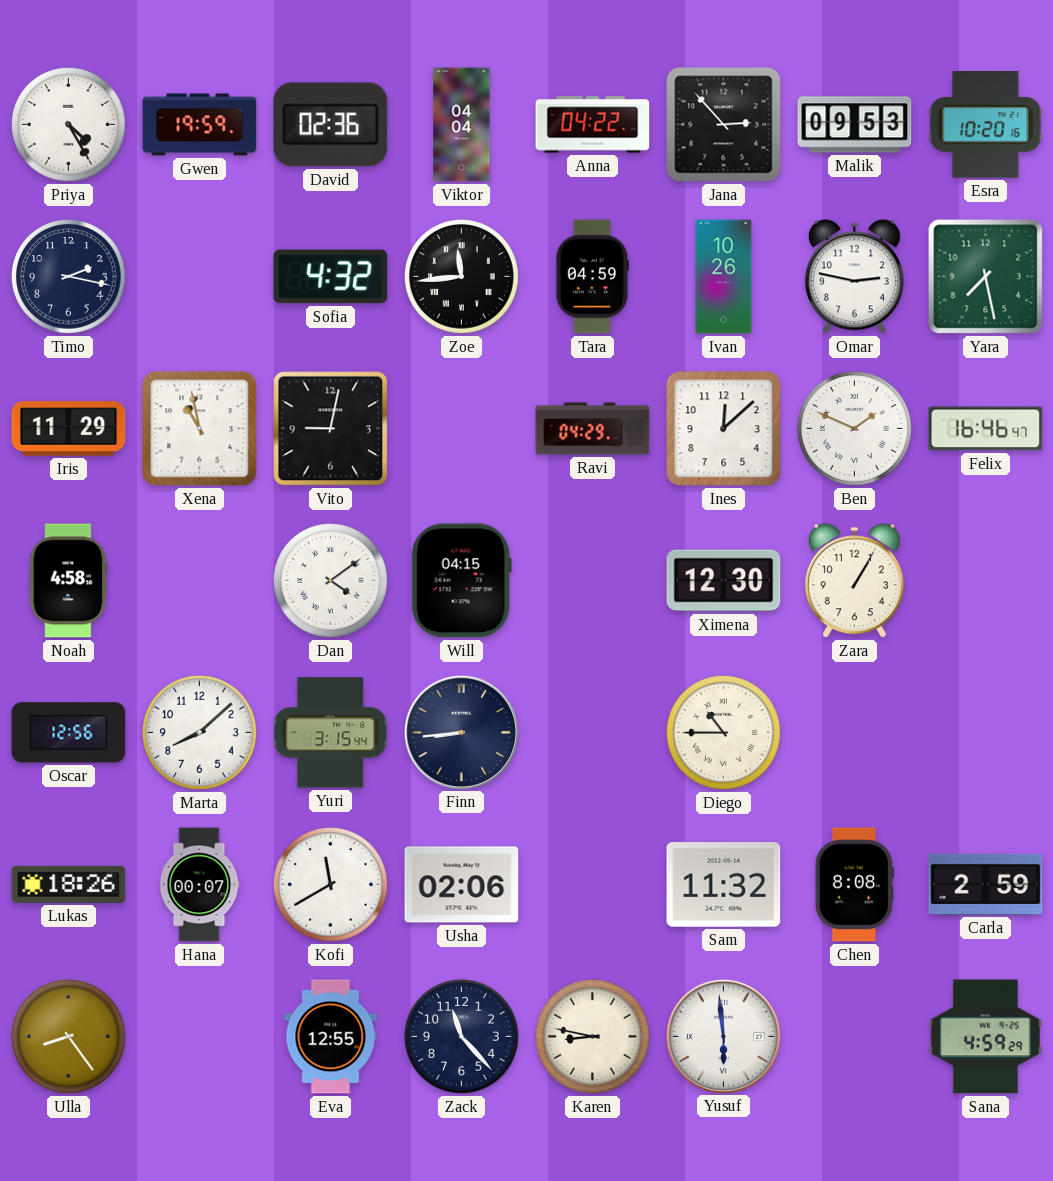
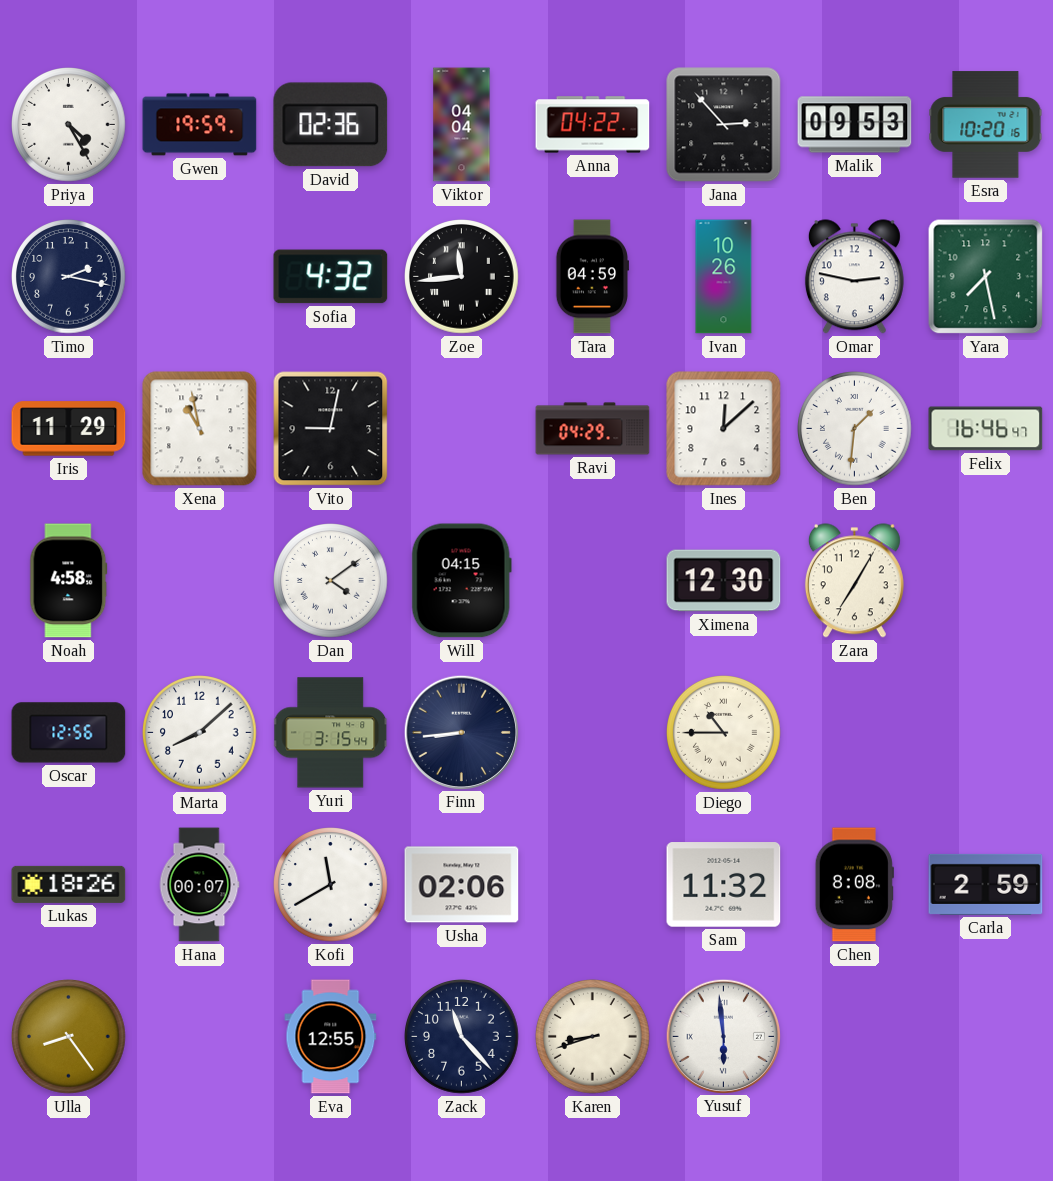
Ben: 1:49 -> 1:31 (855, 429)
Zara: 1:05 -> 7:05 (854, 581)
Karen: 8:47 -> 8:42 (593, 1037)
Sana: 4:59 -> none (985, 1037)
